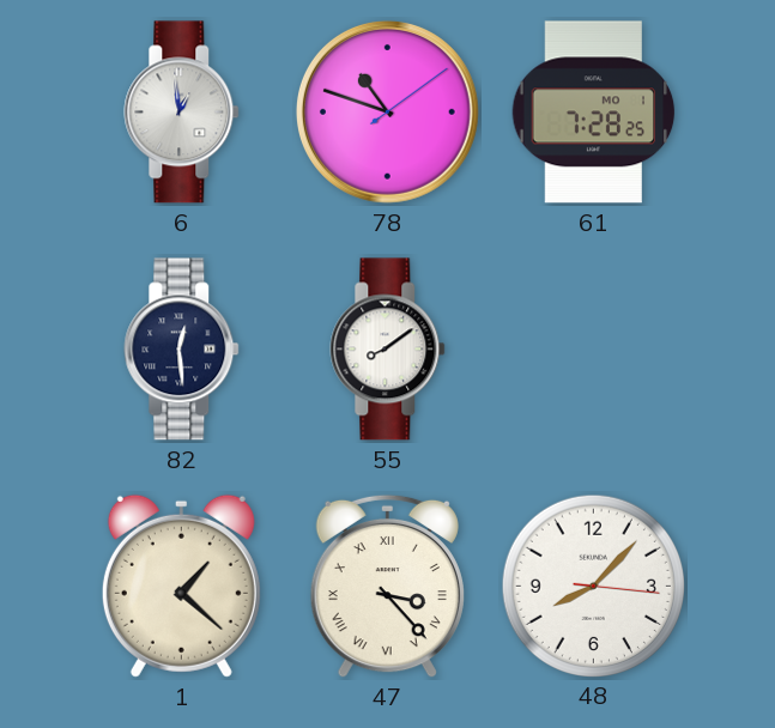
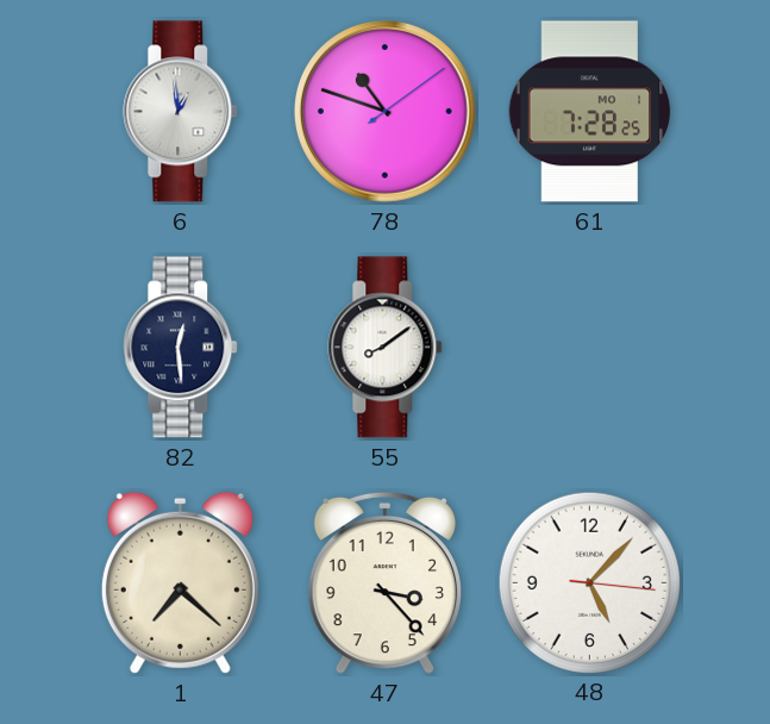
1: 1:22 -> 7:22 (180, 582)
47 numerals: Roman -> Arabic (384, 583)
48: 8:07 -> 5:07 (589, 582)
